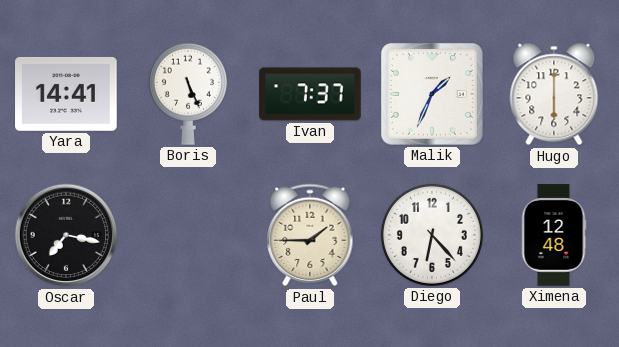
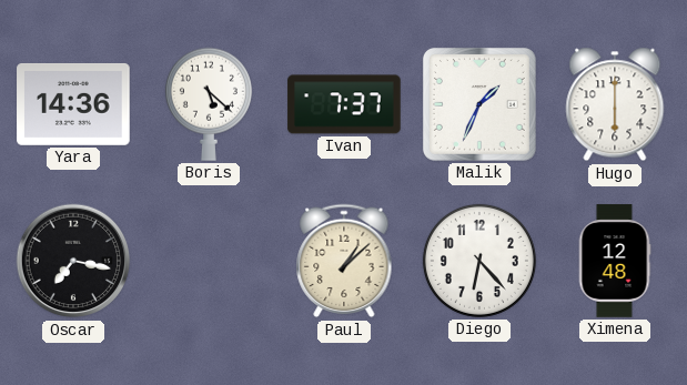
Yara: 14:41 -> 14:36 (73, 104)
Boris: 5:26 -> 5:22 (209, 104)
Paul: 1:45 -> 1:08 (344, 261)
